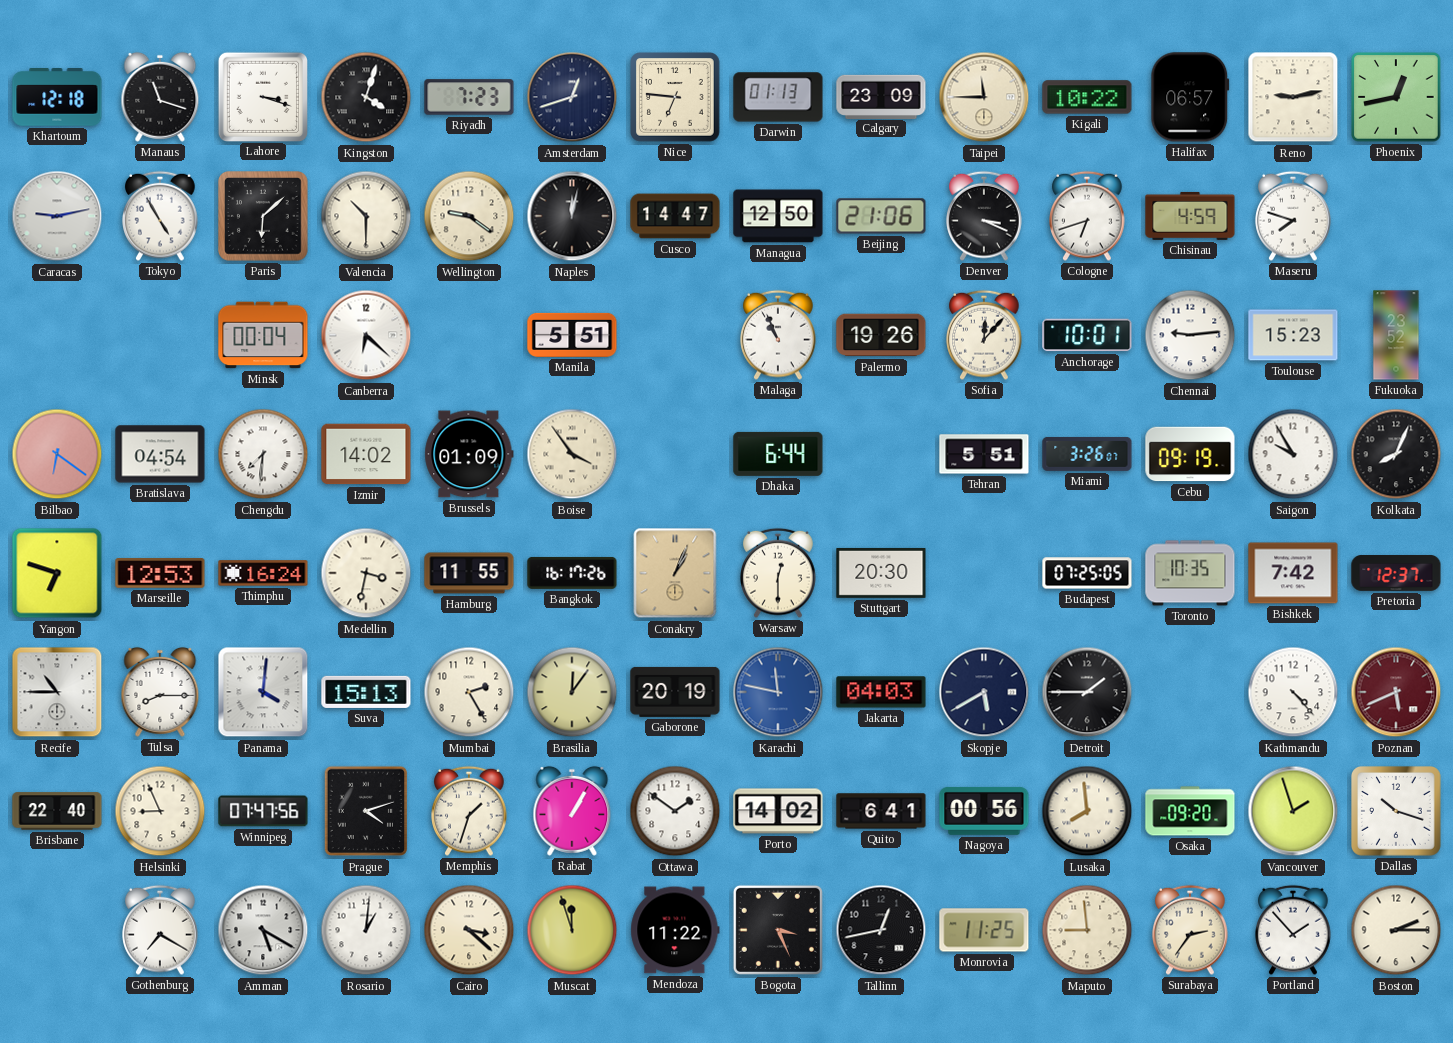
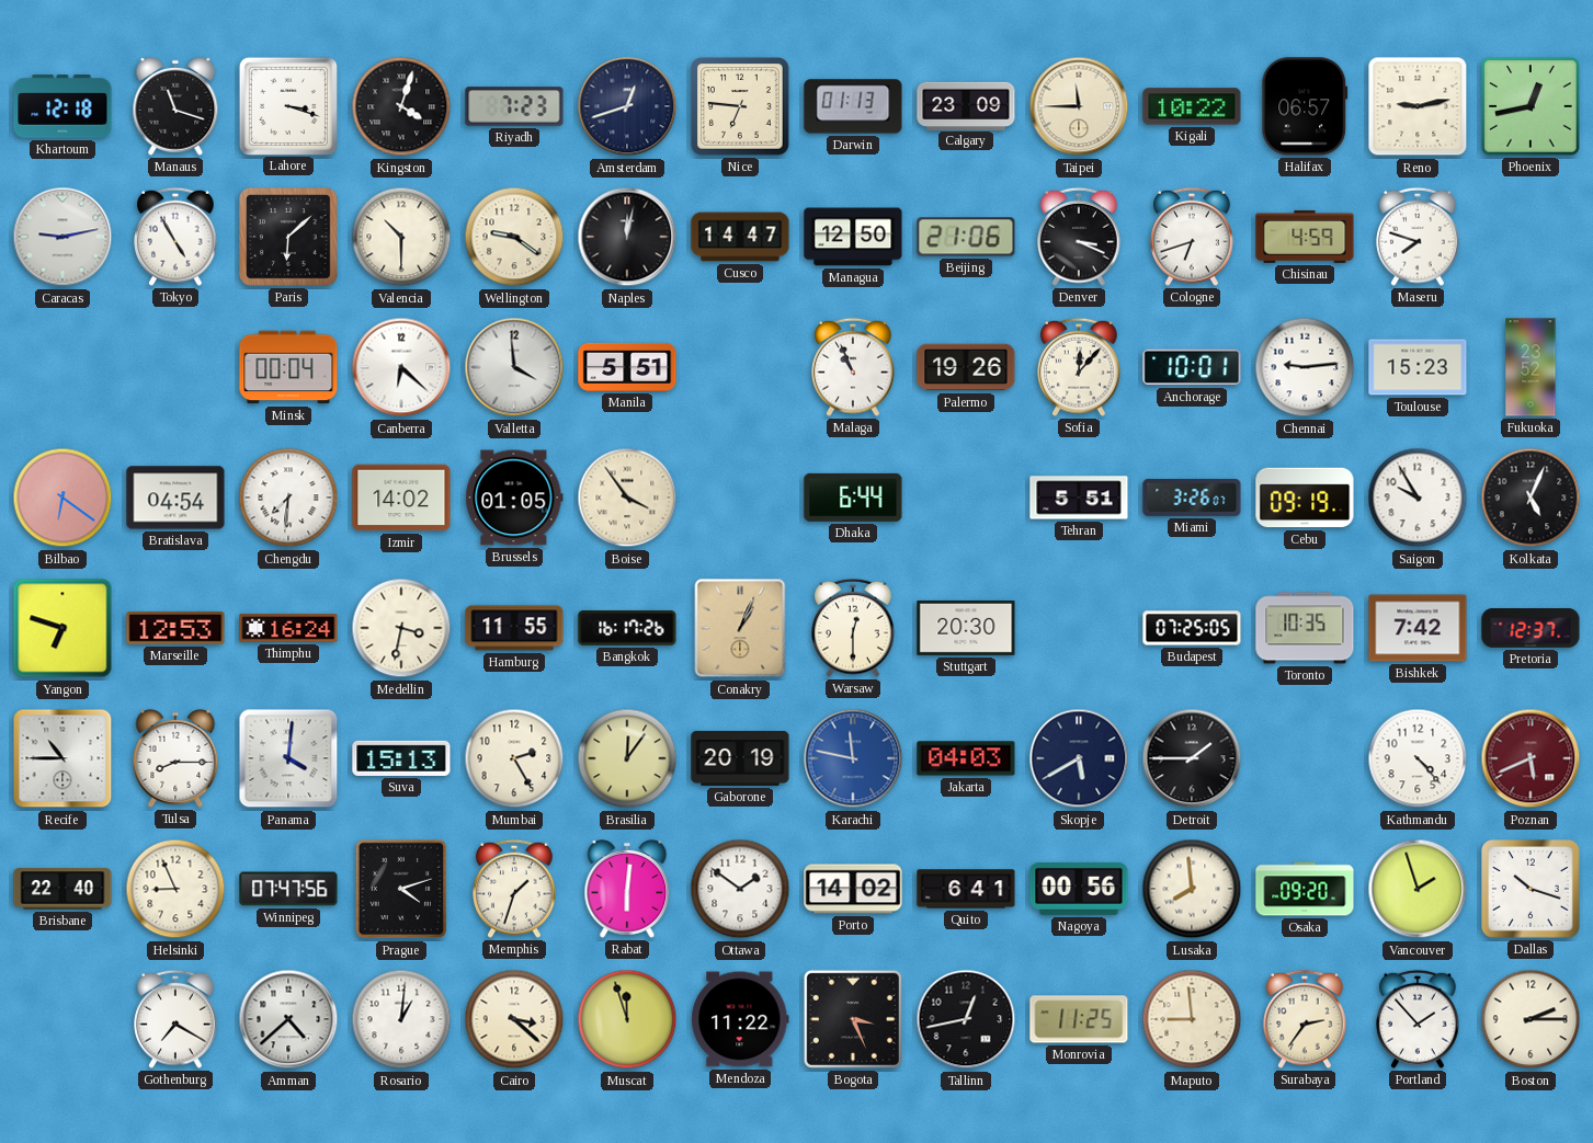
Valletta: none -> 3:59 (514, 367)
Brussels: 01:09 -> 01:05 (514, 498)
Kolkata: 8:04 -> 5:04 (1531, 498)
Rabat: 1:05 -> 6:01 (627, 889)
Amman: 5:20 -> 4:38 (288, 1019)
